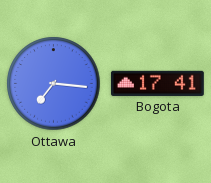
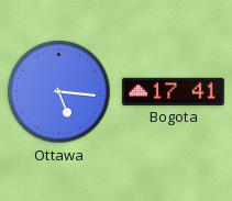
Ottawa: 7:16 -> 5:16 (59, 92)
